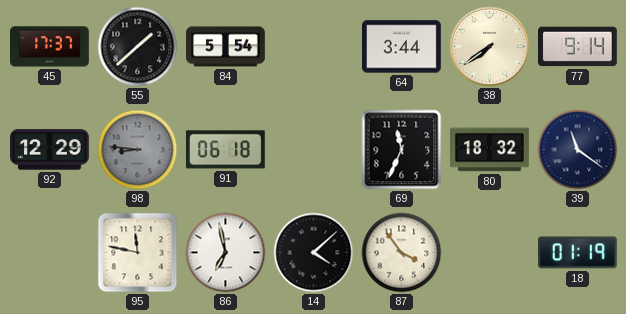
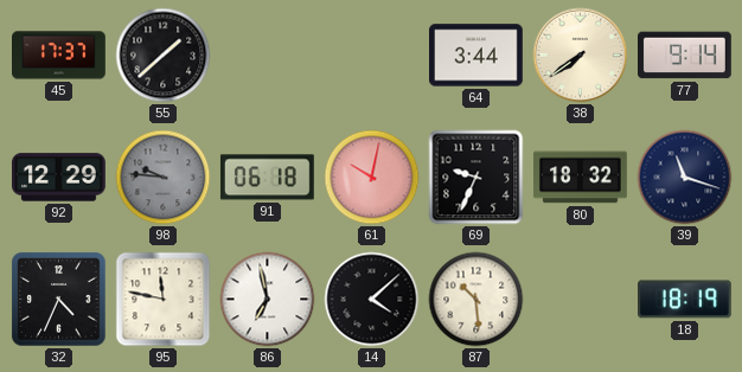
84: 5:54 -> none (226, 47)
98: 8:46 -> 9:46 (164, 178)
61: none -> 10:02 (372, 178)
69: 11:34 -> 9:34 (476, 178)
39: 11:21 -> 11:18 (685, 178)
32: none -> 4:34 (59, 300)
87: 3:54 -> 10:29 (476, 300)
18: 01:19 -> 18:19 (685, 300)
